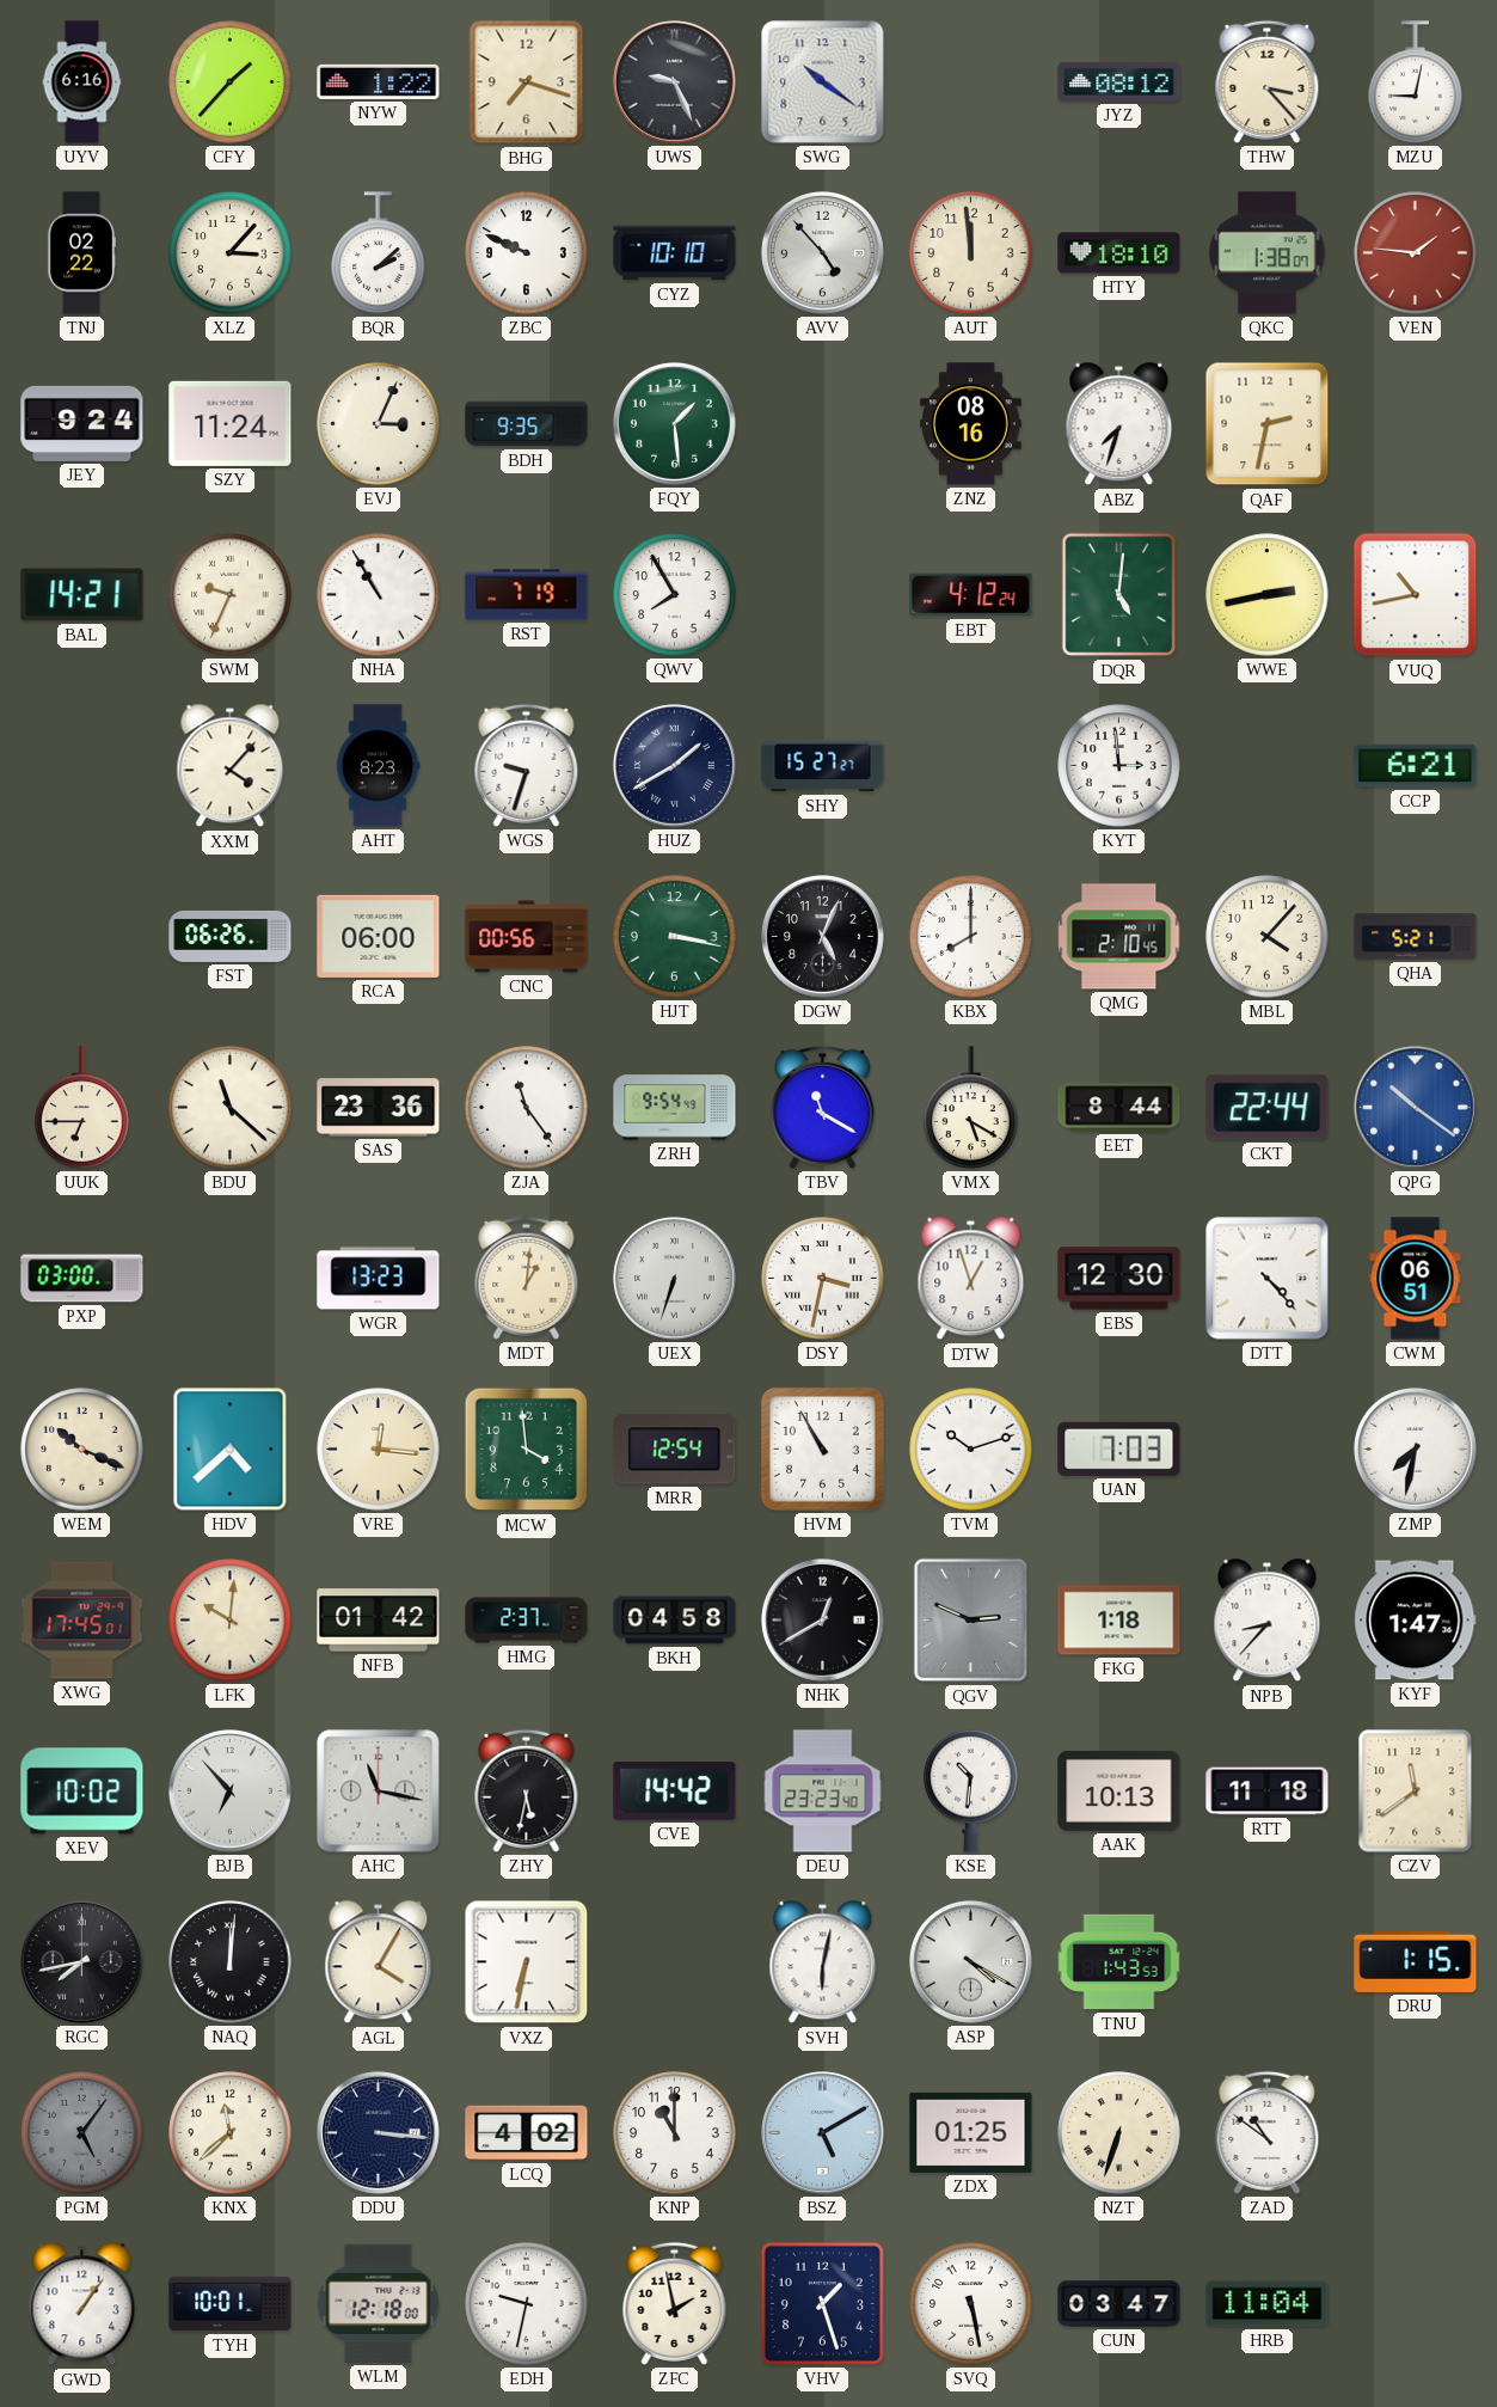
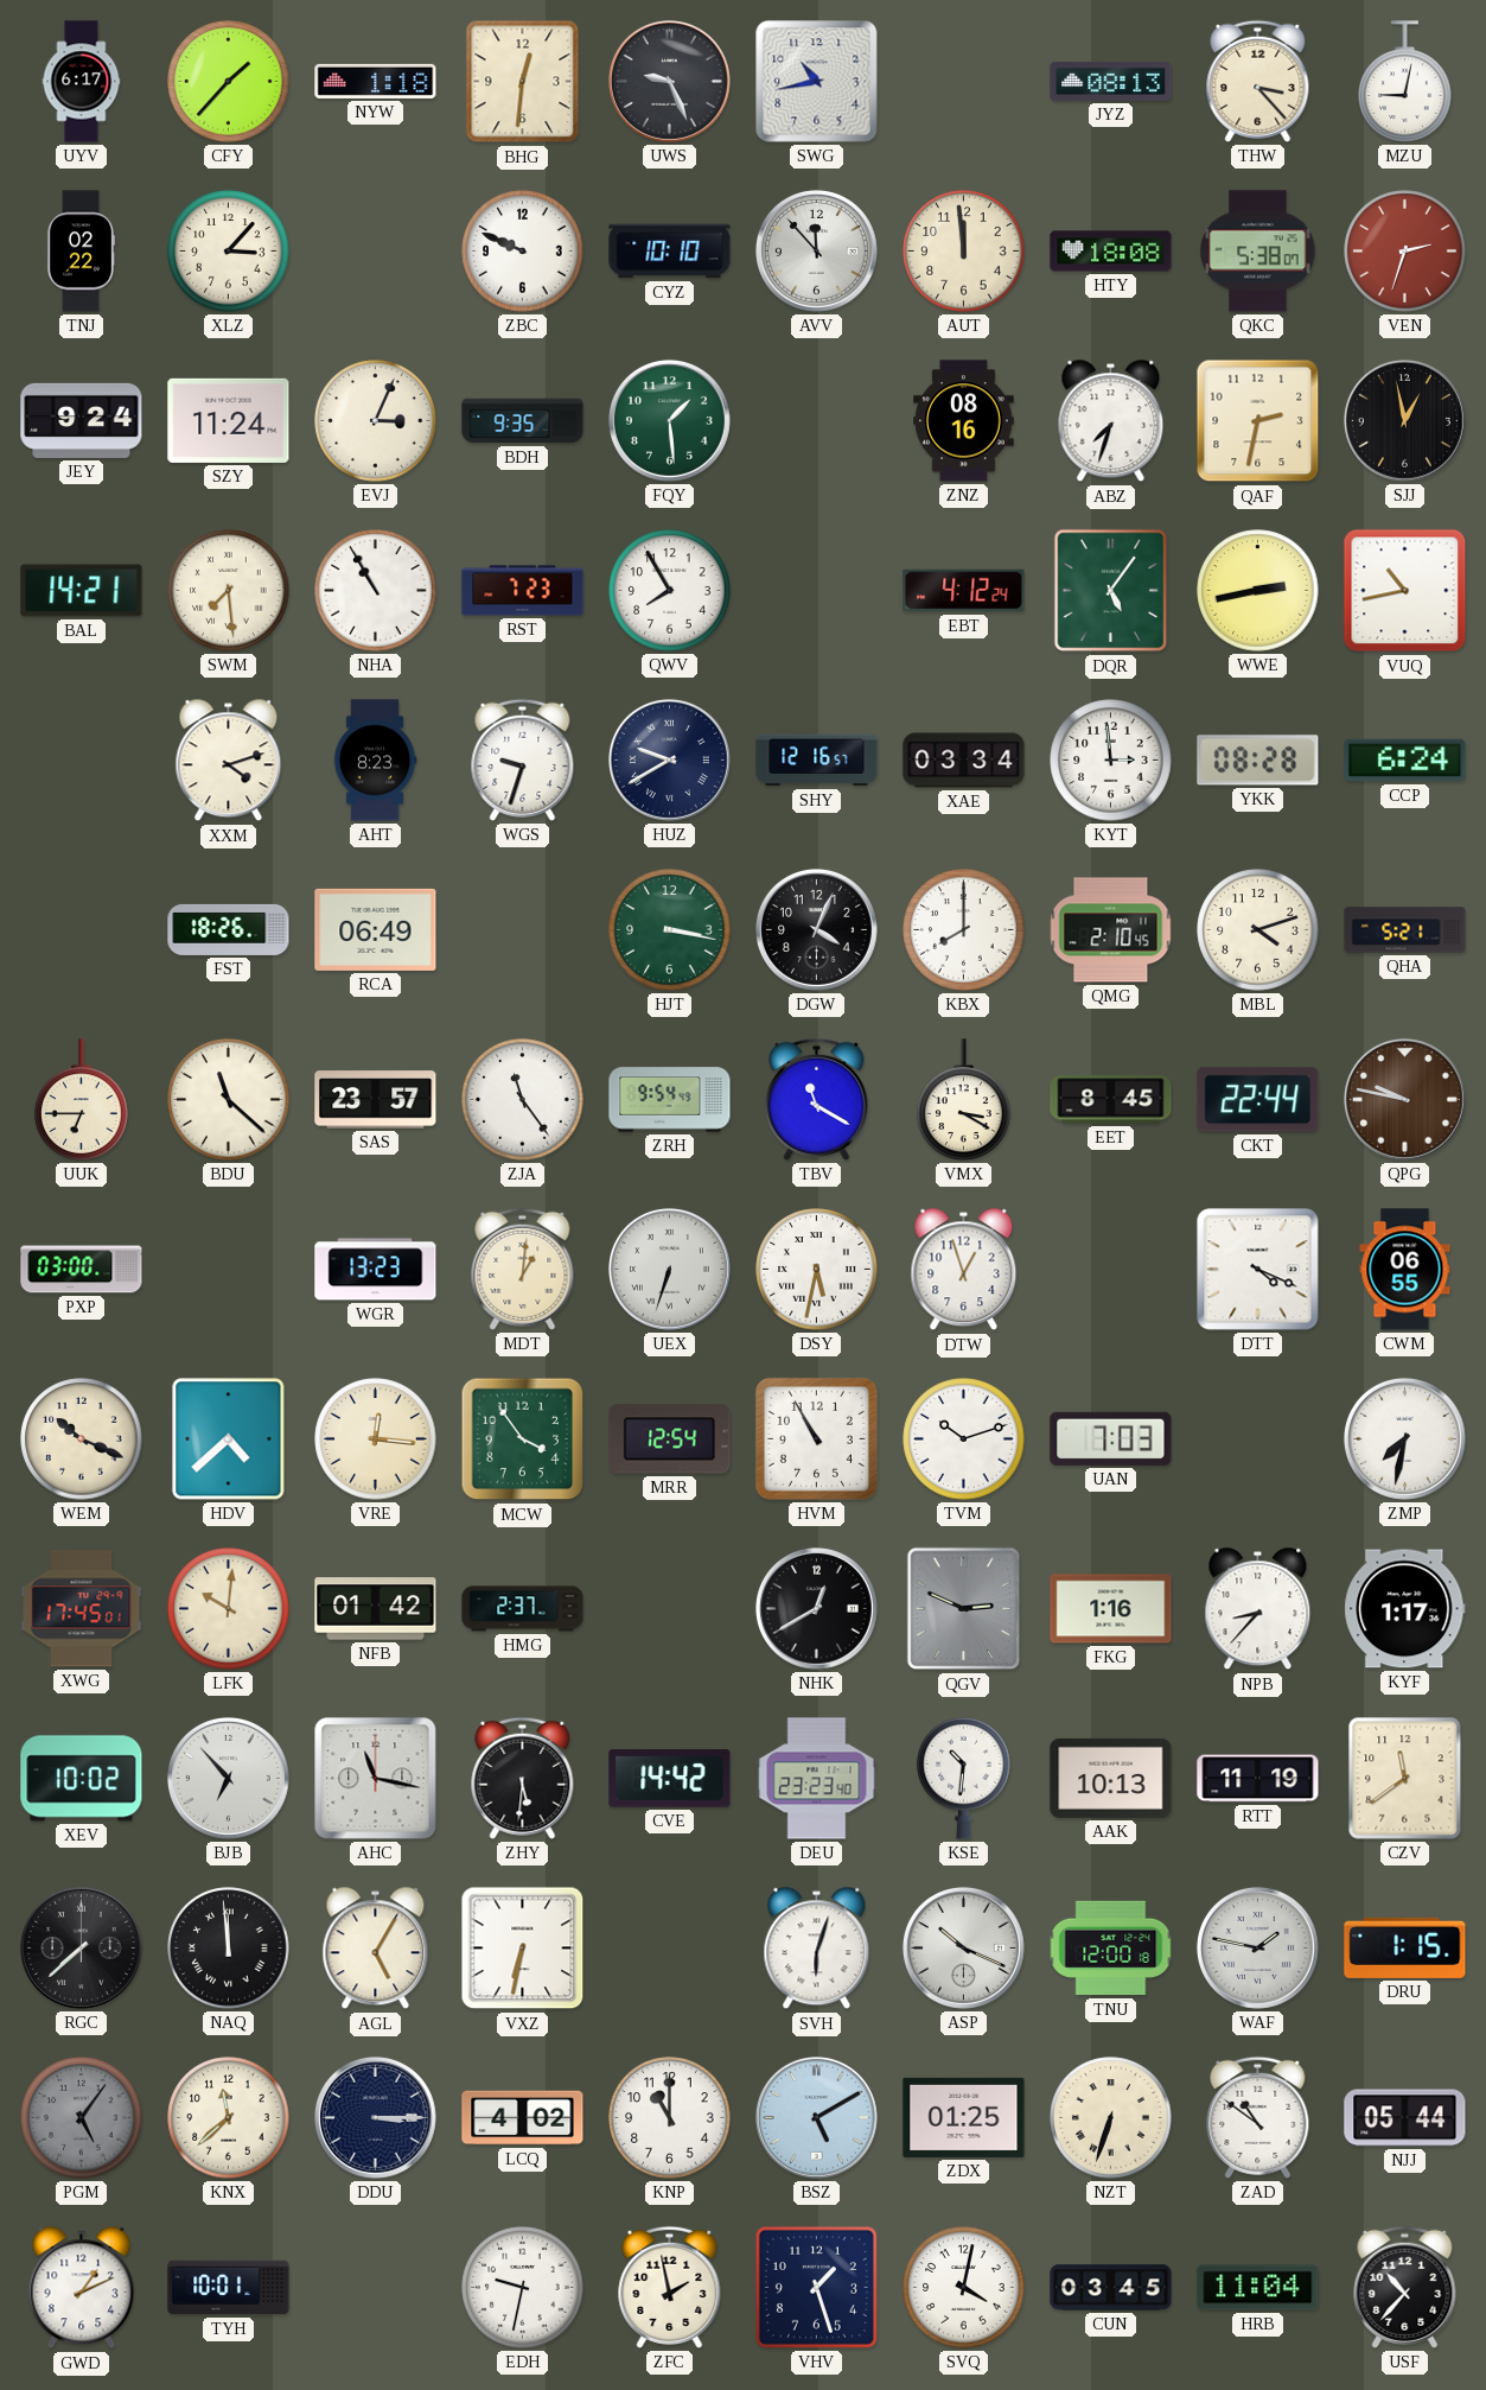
UYV: 6:16 -> 6:17 (82, 82)
NYW: 1:22 -> 1:18 (376, 81)
BHG: 7:18 -> 12:31 (523, 82)
SWG: 10:21 -> 10:43 (817, 82)
JYZ: 08:12 -> 08:13 (1111, 81)
BQR: 2:08 -> none (379, 253)
AVV: 4:53 -> 11:53 (816, 250)
HTY: 18:10 -> 18:08 (1111, 252)
QKC: 1:38 -> 5:38 (1258, 252)
VEN: 1:46 -> 2:33 (1405, 252)
SJJ: none -> 12:58 (1404, 420)
SWM: 9:34 -> 7:29 (229, 591)
RST: 7:19 -> 7:23 (523, 591)
DQR: 5:01 -> 5:06 (1111, 591)
XXM: 4:07 -> 4:12 (229, 761)
HUZ: 1:40 -> 9:40 (669, 759)
SHY: 15:27 -> 12:16 (817, 761)
XAE: none -> 03:34 (964, 761)
YKK: none -> 08:28 (1258, 761)
CCP: 6:21 -> 6:24 (1405, 761)
FST: 06:26 -> 18:26 (229, 929)
RCA: 06:00 -> 06:49 (376, 929)
CNC: 00:56 -> none (527, 937)
DGW: 5:04 -> 4:04 (816, 929)
MBL: 4:07 -> 4:12 (1258, 930)
SAS: 23:36 -> 23:57 (376, 1100)
VMX: 5:20 -> 3:20 (964, 1100)
EET: 8:44 -> 8:45 (1111, 1100)
QPG: 10:21 -> 9:47 (1404, 1099)
QPG dial: blue -> brown (1404, 1099)
DSY: 3:32 -> 5:32 (817, 1270)
EBS: 12:30 -> none (1119, 1279)
DTT: 4:23 -> 4:19 (1258, 1270)
CWM: 06:51 -> 06:55 (1405, 1270)
MCW: 3:59 -> 3:54 (523, 1439)
BKH: 04:58 -> none (675, 1621)
FKG: 1:18 -> 1:16 (1111, 1609)
KYF: 1:47 -> 1:17 (1405, 1609)
ZHY: 5:32 -> 5:31 (523, 1778)
RTT: 11:18 -> 11:19 (1258, 1779)
RGC: 7:43 -> 7:38 (81, 1947)
NAQ: 12:01 -> 11:59 (229, 1949)
AGL: 4:05 -> 5:05 (376, 1949)
SVH: 6:02 -> 6:03 (817, 1949)
ASP: 4:20 -> 10:19 (963, 1947)
TNU: 1:43 -> 12:00 (1111, 1949)
WAF: none -> 1:47 (1257, 1947)
DDU: 3:16 -> 3:15 (375, 2117)
NJJ: none -> 05:44 (1405, 2118)
GWD: 1:06 -> 1:11 (82, 2288)
WLM: 12:18 -> none (379, 2303)
SVQ: 5:28 -> 4:02 (964, 2288)
CUN: 03:47 -> 03:45 (1111, 2288)
USF: none -> 10:37 (1405, 2287)
